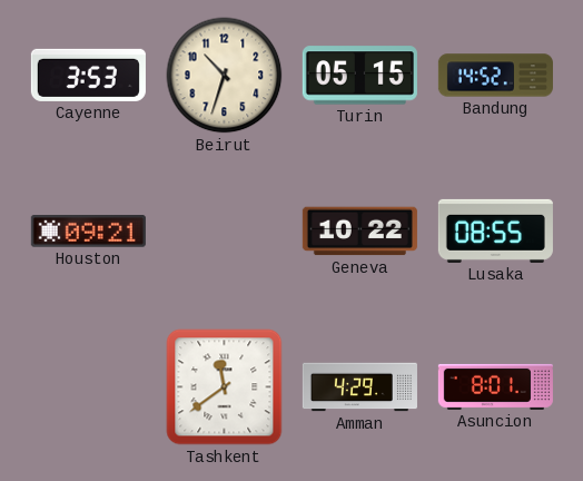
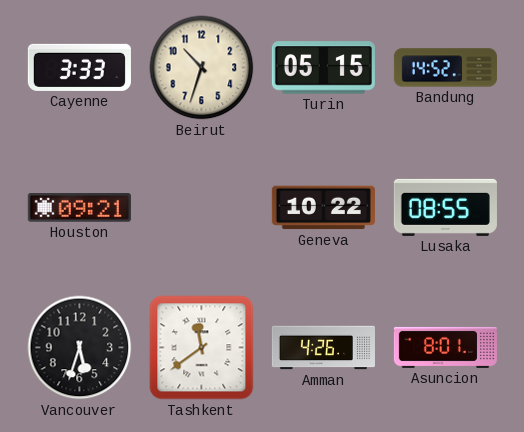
Cayenne: 3:53 -> 3:33 (79, 67)
Vancouver: none -> 5:33 (80, 348)
Amman: 4:29 -> 4:26 (323, 348)
